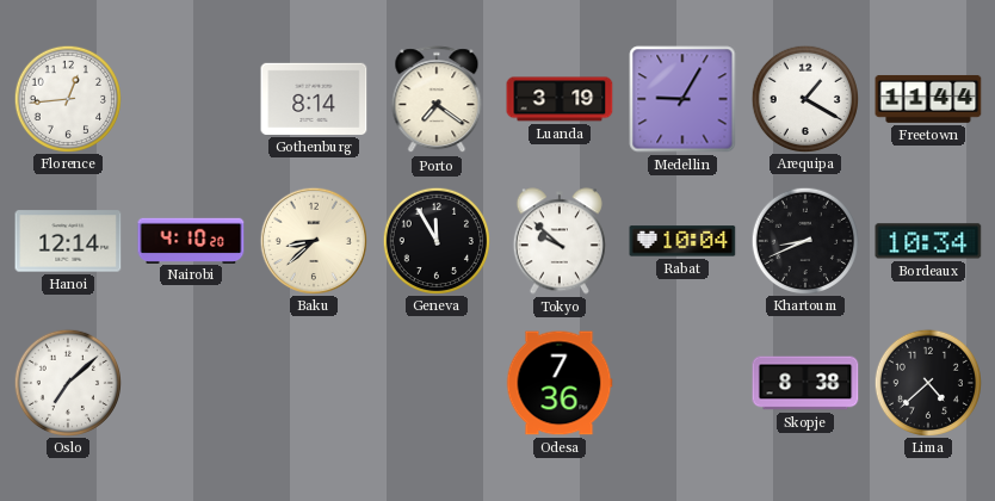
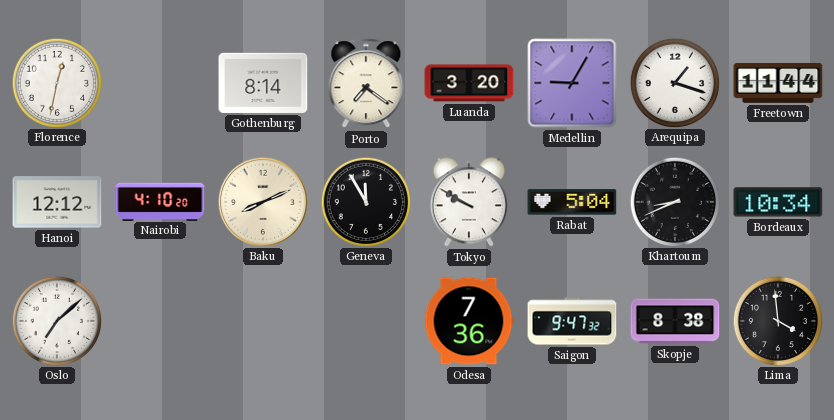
Florence: 12:44 -> 12:32 (56, 82)
Luanda: 3:19 -> 3:20 (469, 83)
Arequipa: 1:20 -> 1:18 (674, 82)
Hanoi: 12:14 -> 12:12 (57, 202)
Baku: 8:38 -> 8:11 (262, 201)
Tokyo: 9:52 -> 9:50 (469, 202)
Rabat: 10:04 -> 5:04 (572, 202)
Saigon: none -> 9:47 (572, 321)
Lima: 4:38 -> 3:59 (777, 320)
